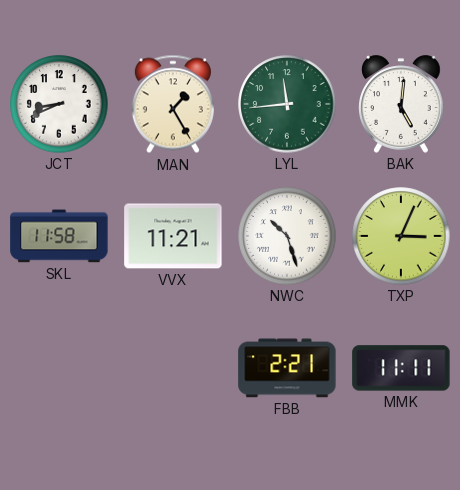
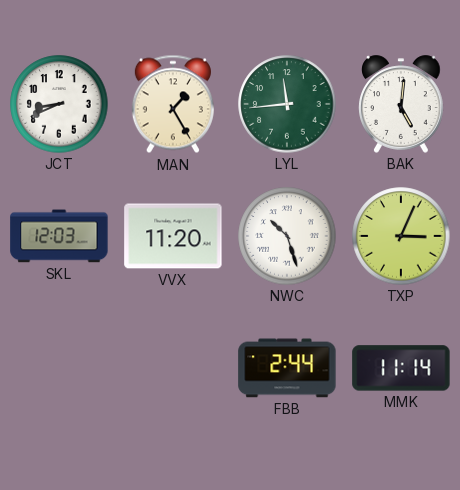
SKL: 11:58 -> 12:03 (59, 236)
VVX: 11:21 -> 11:20 (173, 236)
FBB: 2:21 -> 2:44 (287, 368)
MMK: 11:11 -> 11:14 (401, 368)
